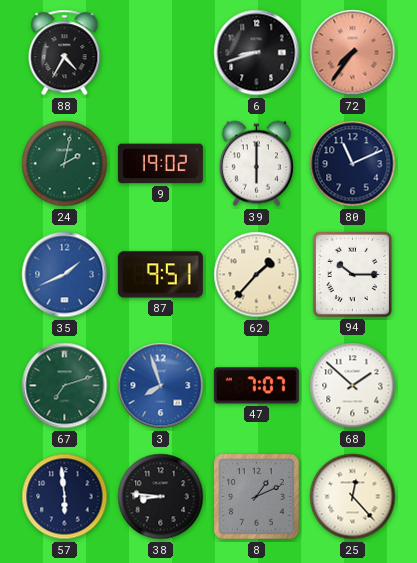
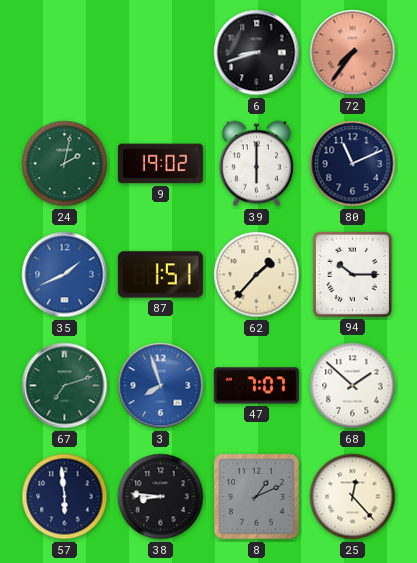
88: 4:35 -> none (65, 53)
87: 9:51 -> 1:51 (160, 275)
